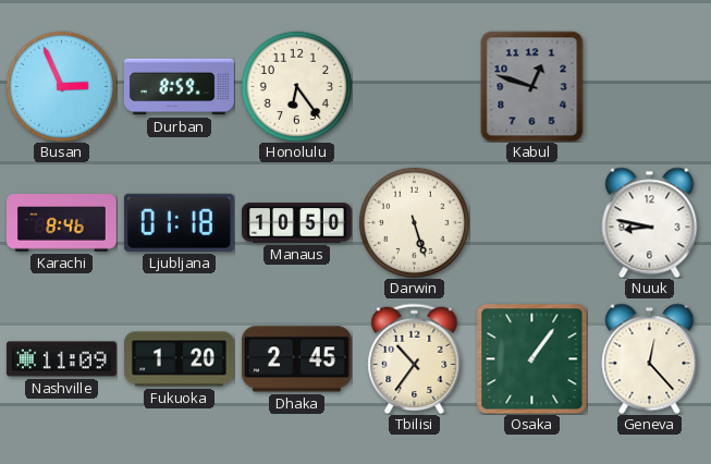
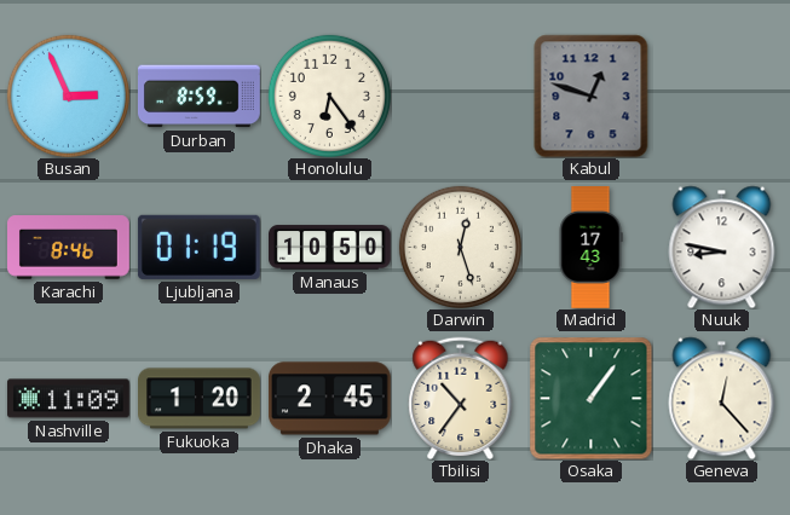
Ljubljana: 01:18 -> 01:19 (198, 247)
Darwin: 5:27 -> 12:27 (460, 247)
Madrid: none -> 17:43 (590, 248)
